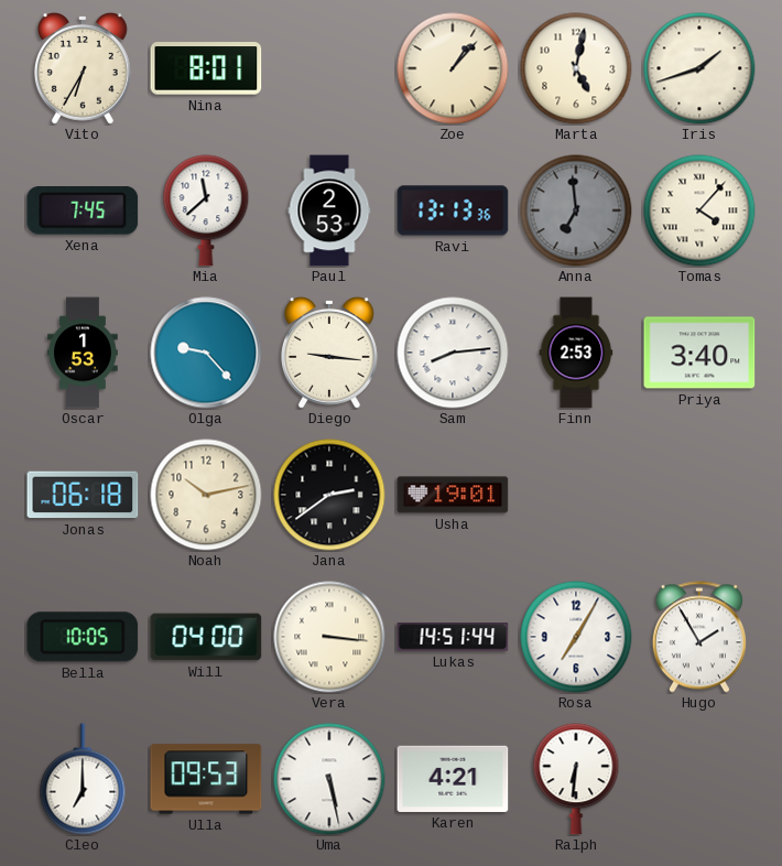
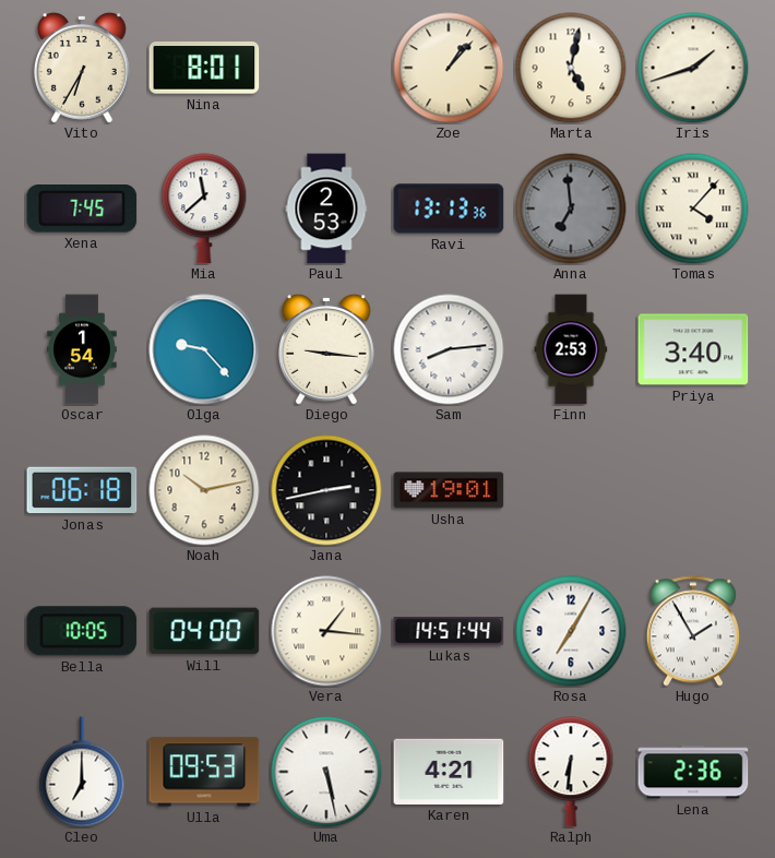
Oscar: 1:53 -> 1:54 (82, 349)
Jana: 2:39 -> 2:43 (326, 490)
Vera: 3:16 -> 1:16 (326, 631)
Lena: none -> 2:36 (693, 772)
